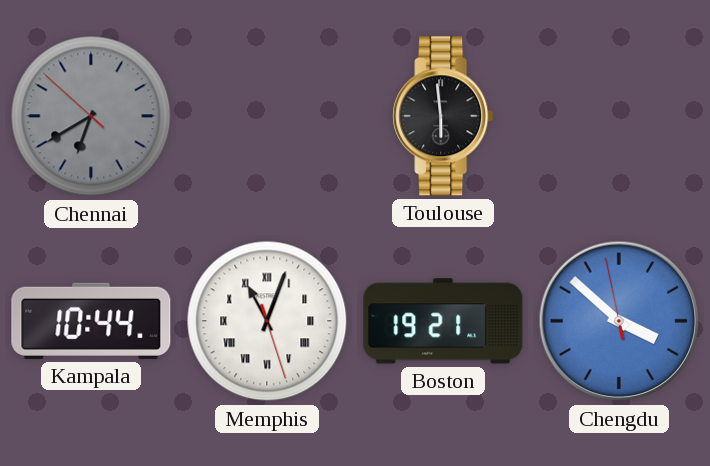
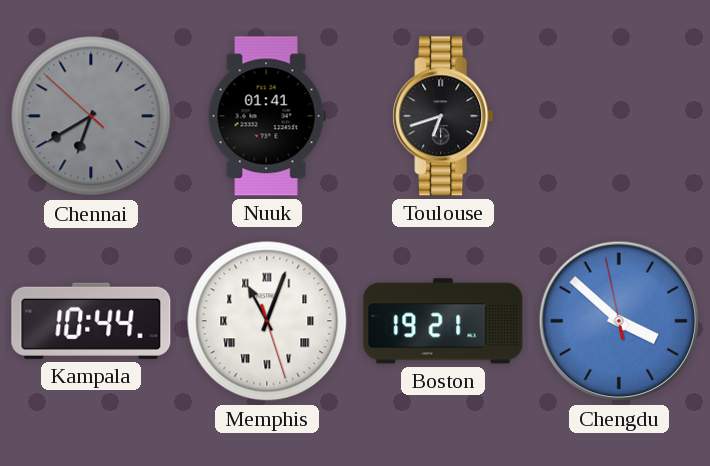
Nuuk: none -> 01:41 (267, 116)
Toulouse: 5:59 -> 6:42 (443, 116)
